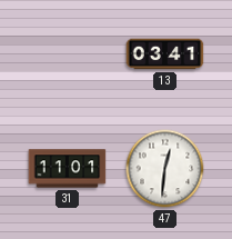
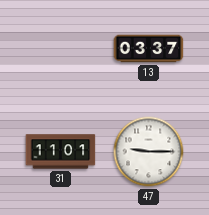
13: 03:41 -> 03:37 (149, 49)
47: 12:31 -> 9:15 (149, 152)
